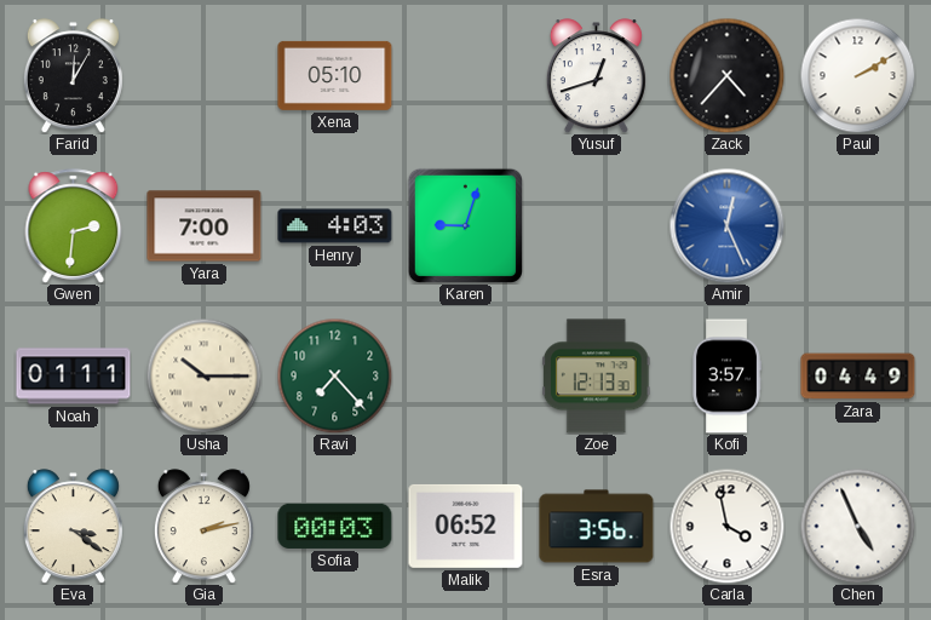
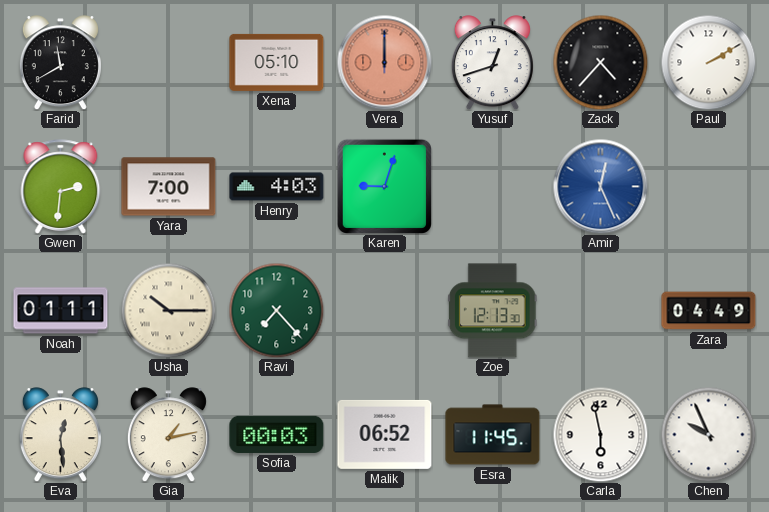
Farid: 12:05 -> 11:40 (60, 63)
Vera: none -> 12:00 (384, 62)
Kofi: 3:57 -> none (726, 377)
Eva: 3:21 -> 12:29 (60, 435)
Gia: 2:13 -> 1:13 (168, 435)
Esra: 3:56 -> 11:45 (493, 435)
Carla: 3:58 -> 5:58 (600, 434)
Chen: 4:56 -> 9:56 (708, 434)
